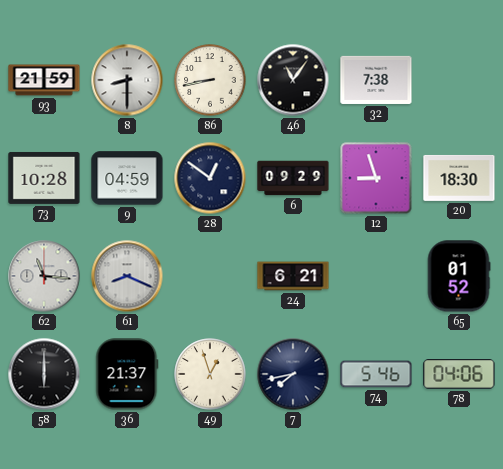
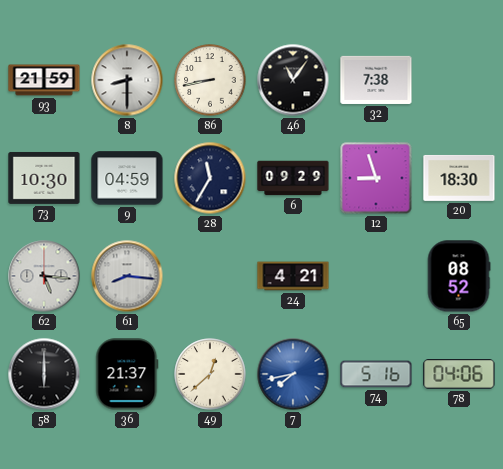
73: 10:28 -> 10:30 (44, 178)
28: 12:51 -> 11:35 (210, 178)
62: 11:16 -> 5:16 (44, 276)
61: 8:19 -> 8:16 (127, 276)
24: 6:21 -> 4:21 (293, 276)
65: 01:52 -> 08:52 (459, 276)
49: 12:57 -> 12:38 (210, 374)
7 dial: navy -> blue (293, 374)
74: 5:46 -> 5:16 (376, 374)
